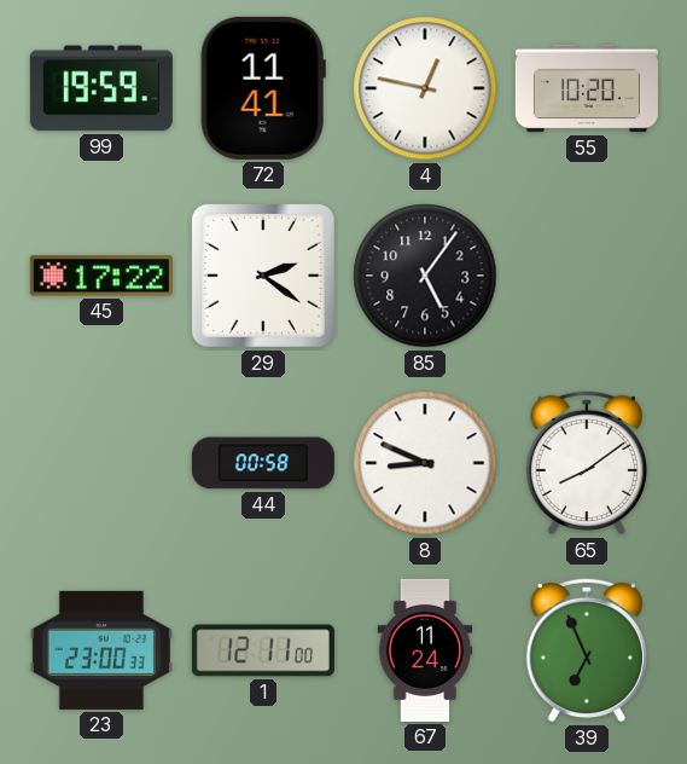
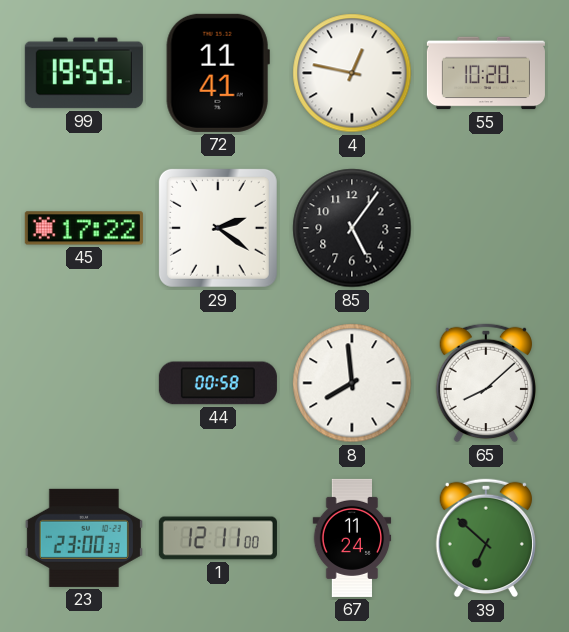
8: 8:49 -> 7:59 (352, 383)
65: 8:09 -> 8:08 (486, 383)
39: 6:56 -> 6:52 (486, 538)
